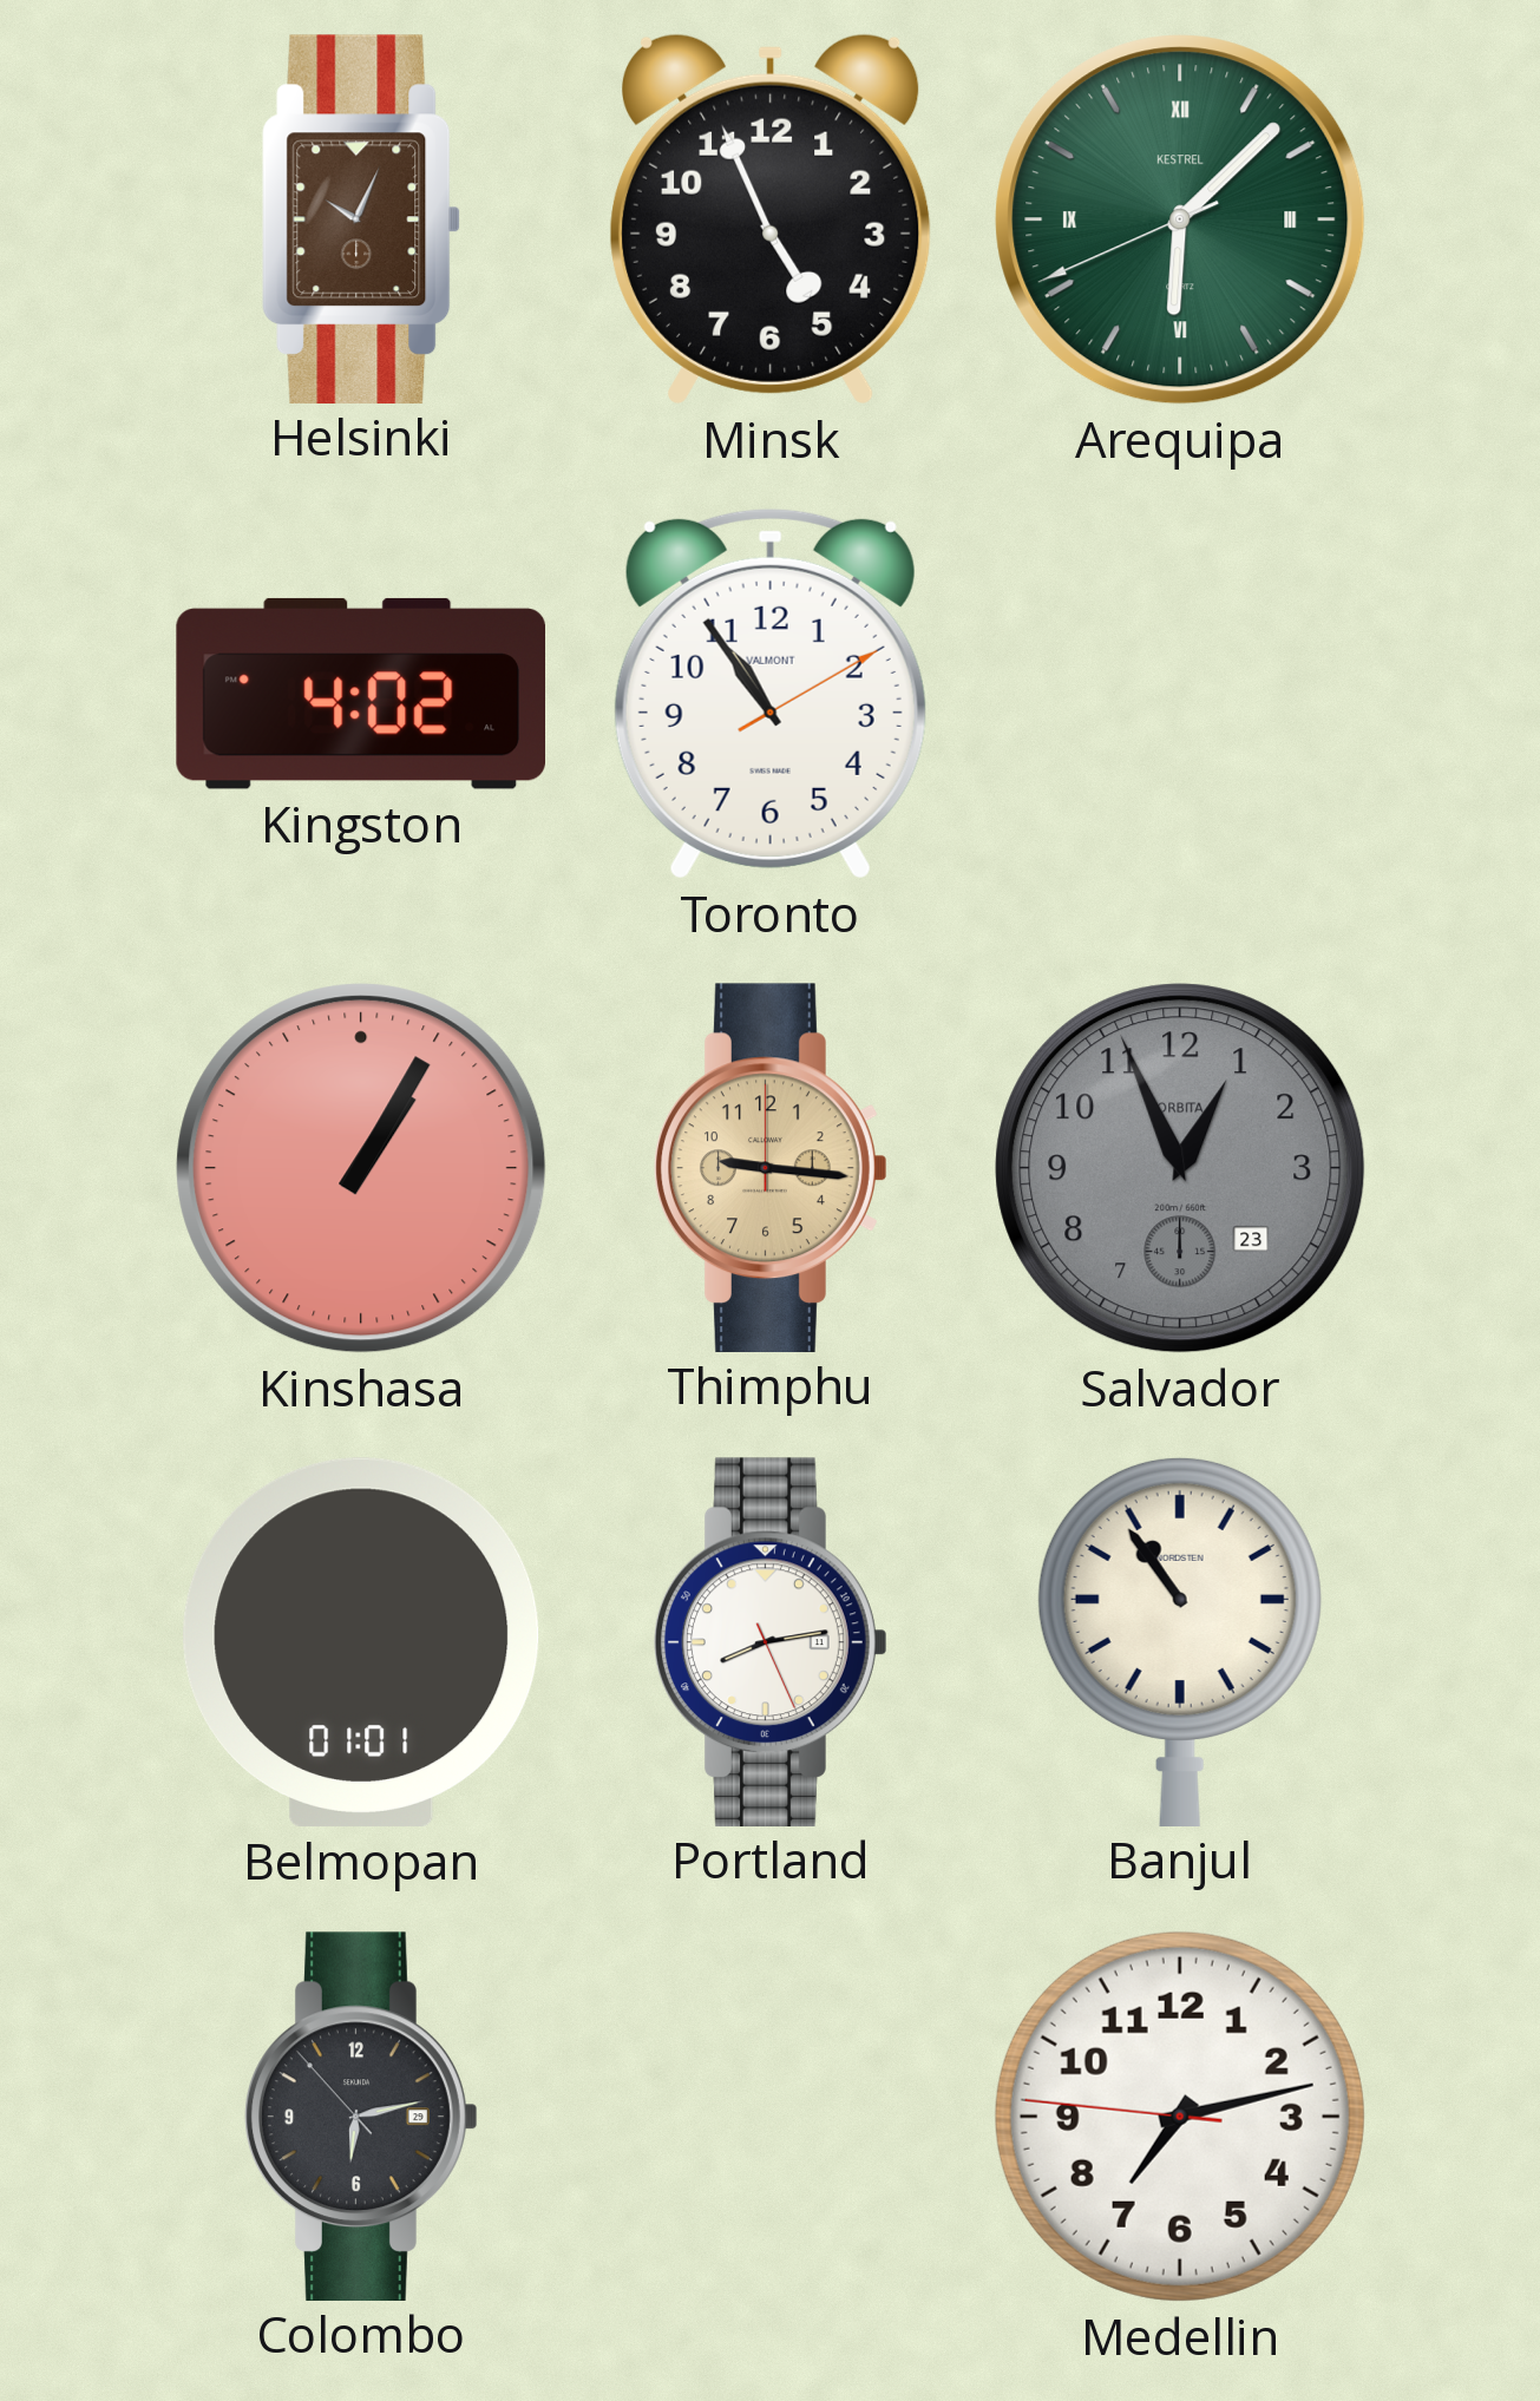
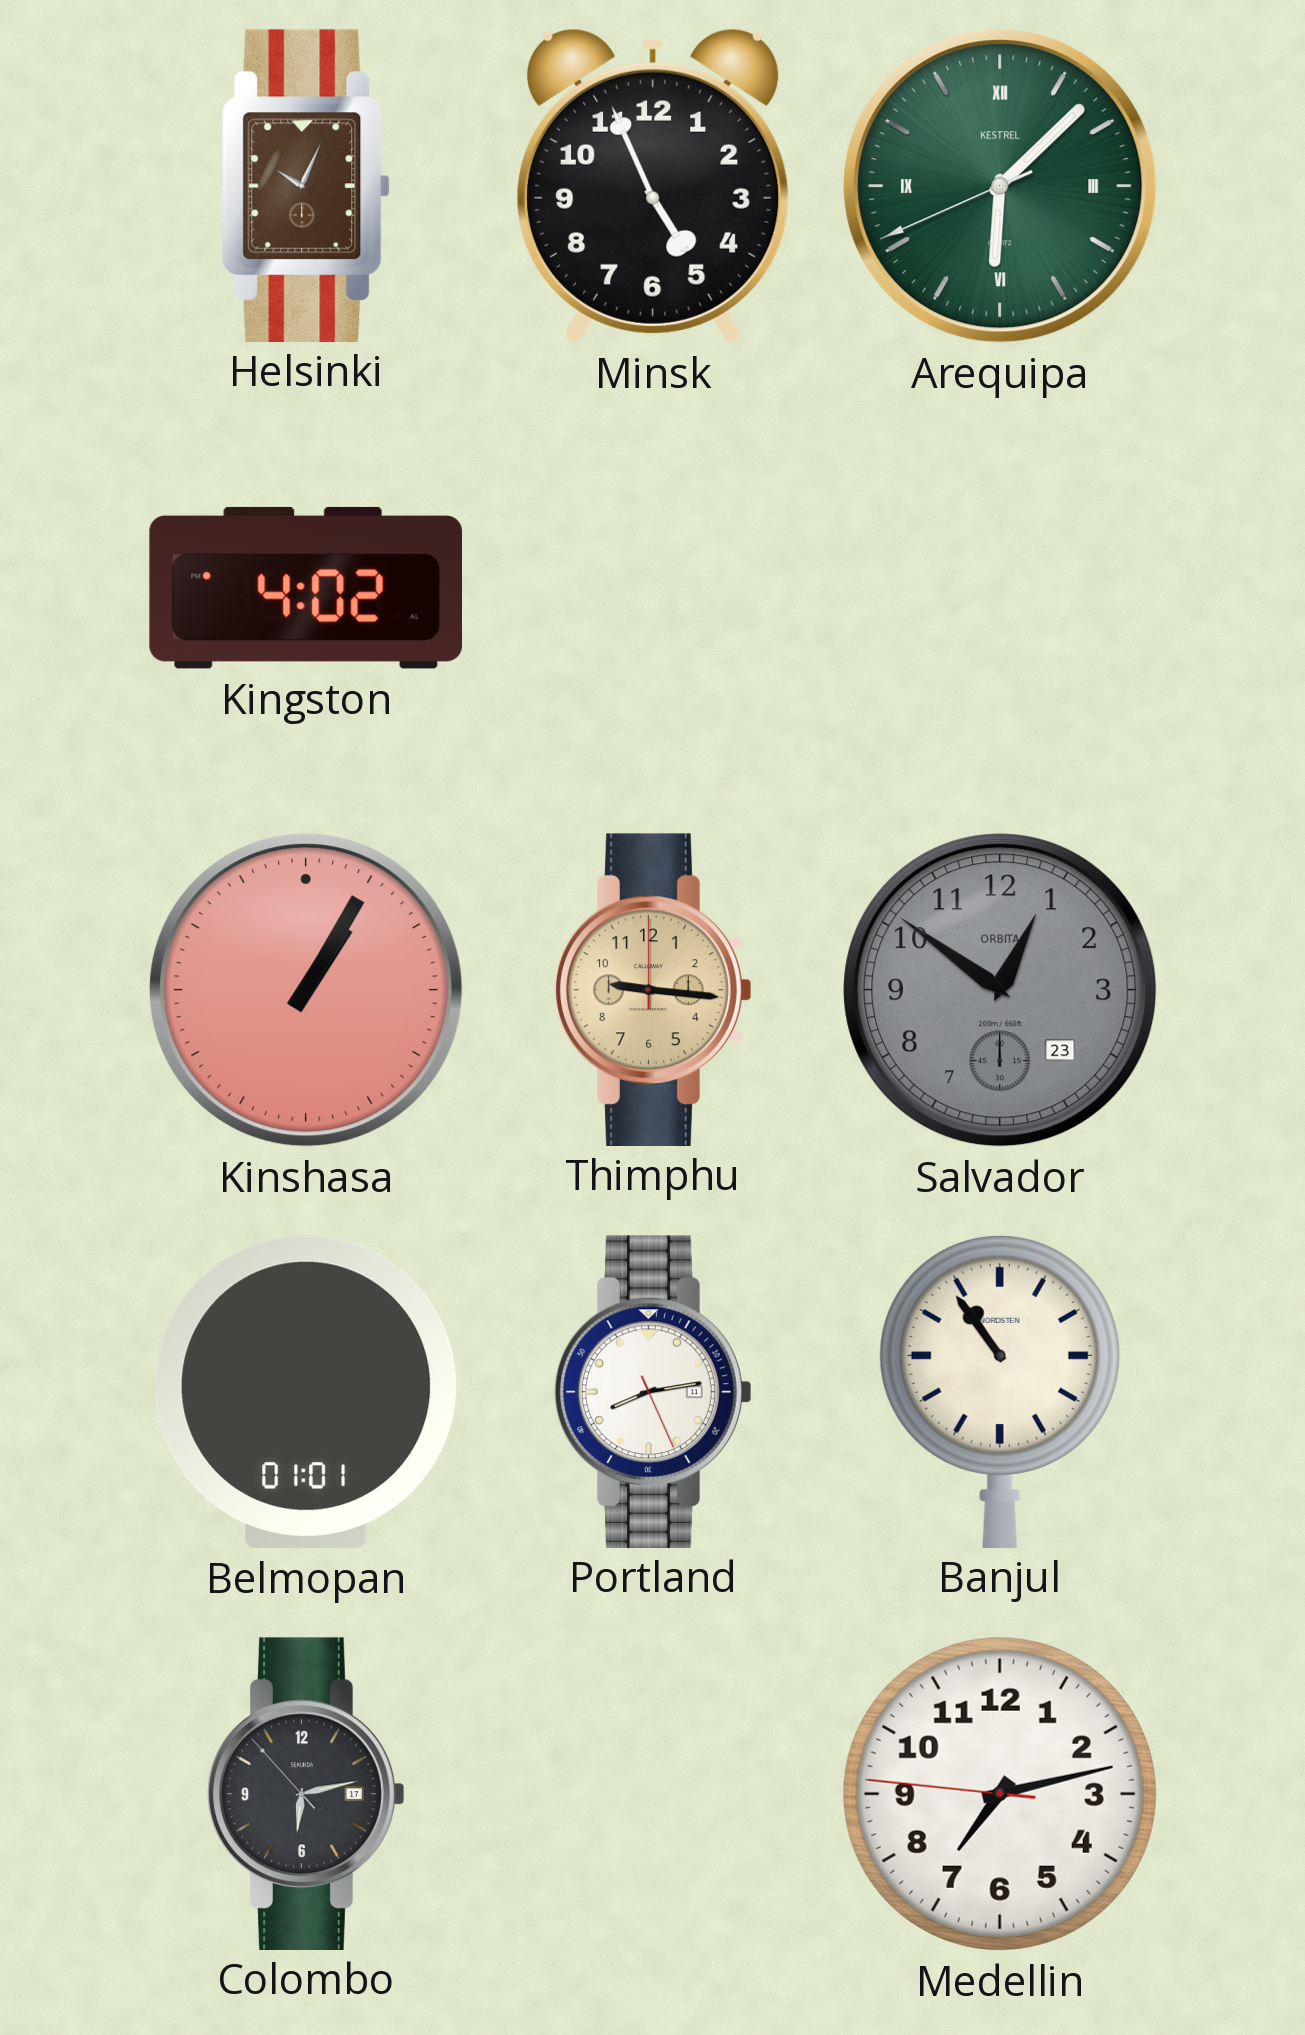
Toronto: 10:54 -> none (771, 694)
Salvador: 12:56 -> 12:51 (1000, 990)
Colombo date: 29 -> 17 (306, 1793)
